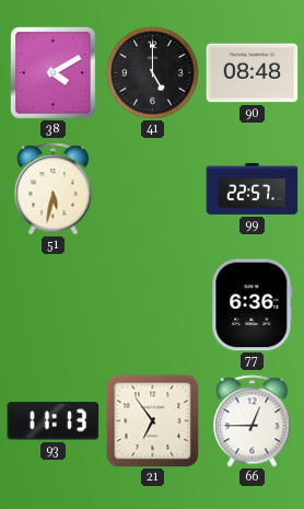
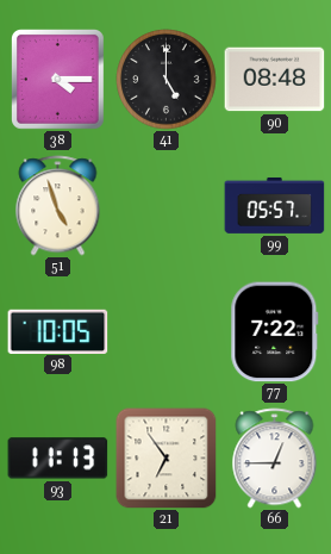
38: 4:10 -> 4:15 (58, 80)
51: 5:32 -> 4:57 (58, 206)
99: 22:57 -> 05:57 (275, 205)
98: none -> 10:05 (58, 331)
77: 6:36 -> 7:22 (275, 332)
